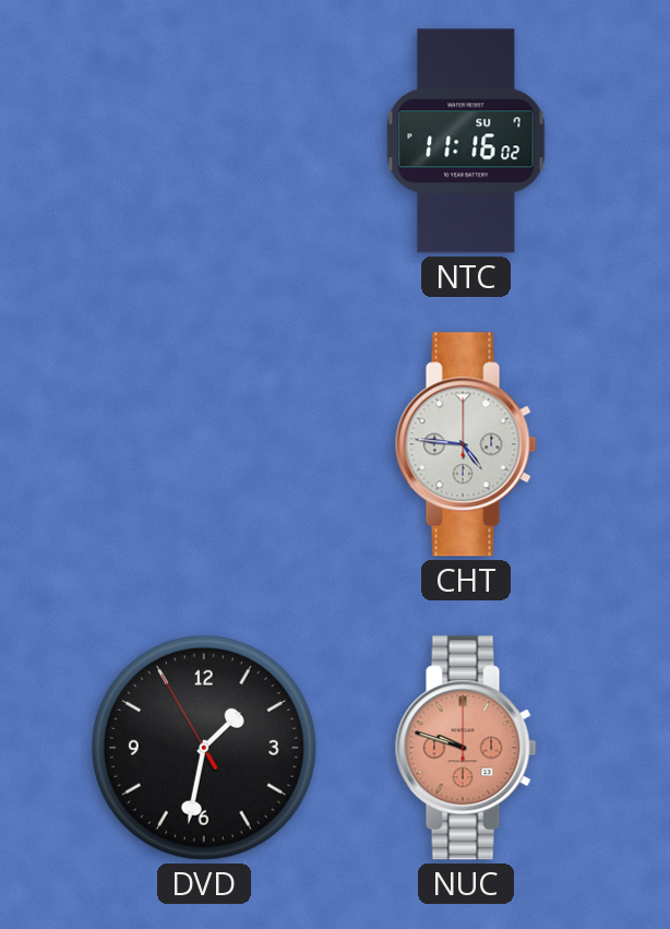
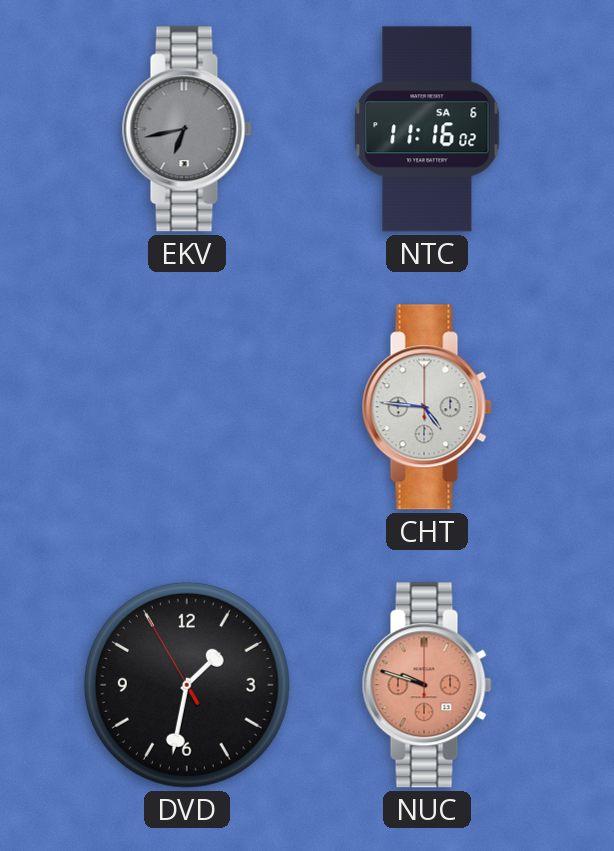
EKV: none -> 6:43 (187, 129)
NTC date: SU 7 -> SA 6 (427, 129)
